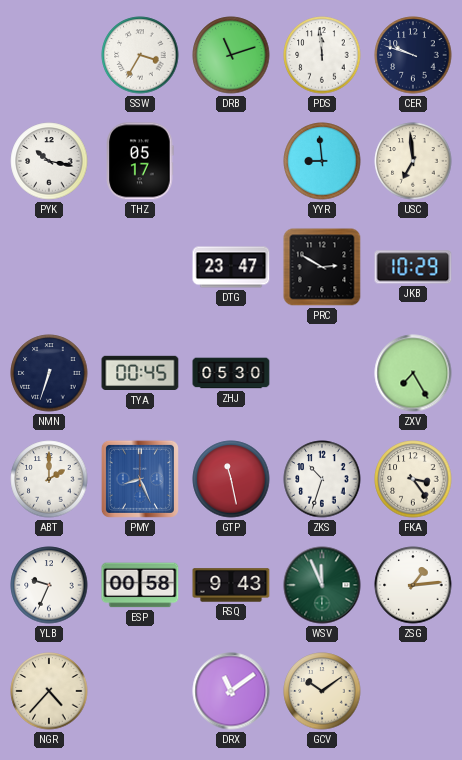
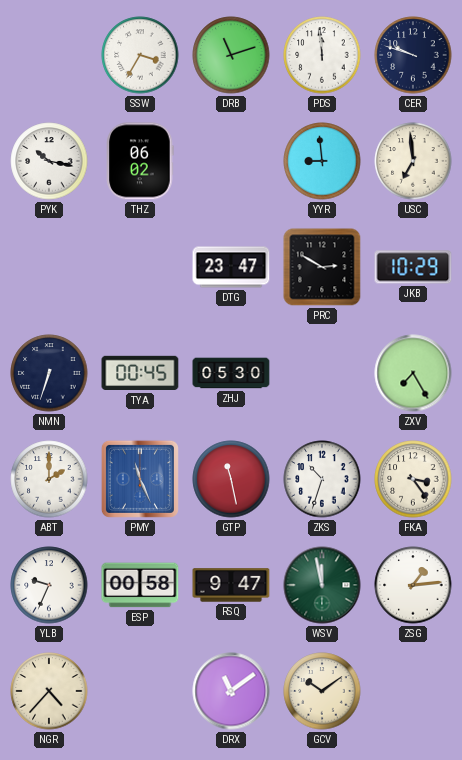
THZ: 05:17 -> 06:02 (140, 161)
PMY: 8:26 -> 11:26 (140, 479)
RSQ: 9:43 -> 9:47 (231, 585)
WSV: 11:56 -> 11:58 (322, 585)
